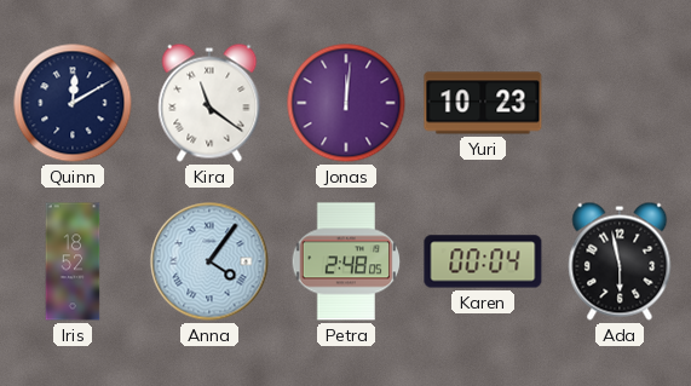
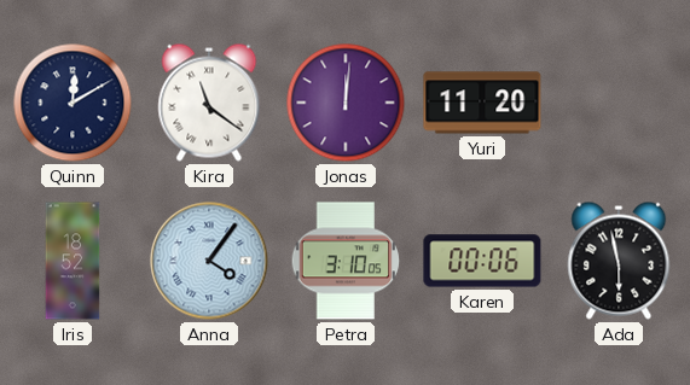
Yuri: 10:23 -> 11:20 (482, 103)
Petra: 2:48 -> 3:10 (346, 261)
Karen: 00:04 -> 00:06 (482, 261)
